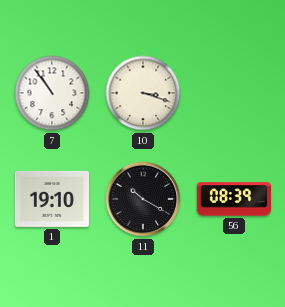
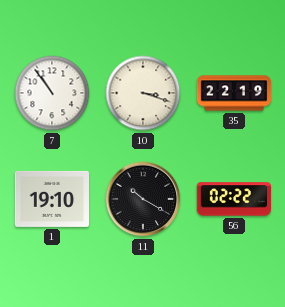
35: none -> 22:19 (234, 93)
56: 08:39 -> 02:22 (233, 199)
